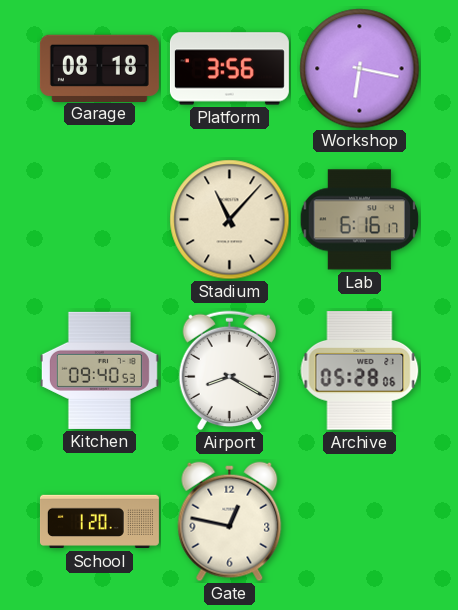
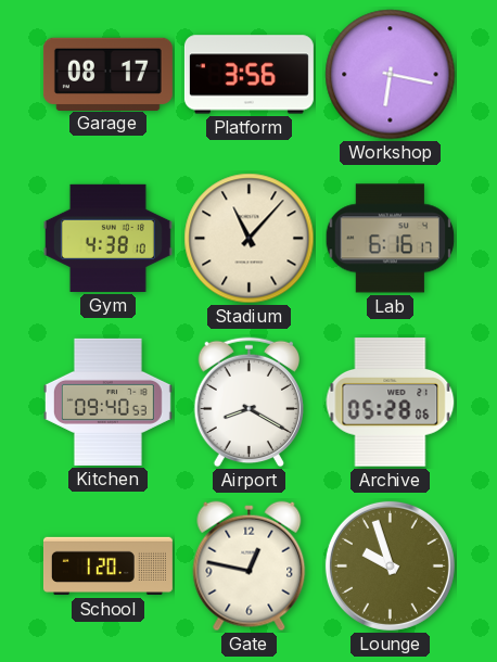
Garage: 08:18 -> 08:17 (107, 74)
Gym: none -> 4:38 (107, 238)
Lounge: none -> 9:57 (390, 565)
